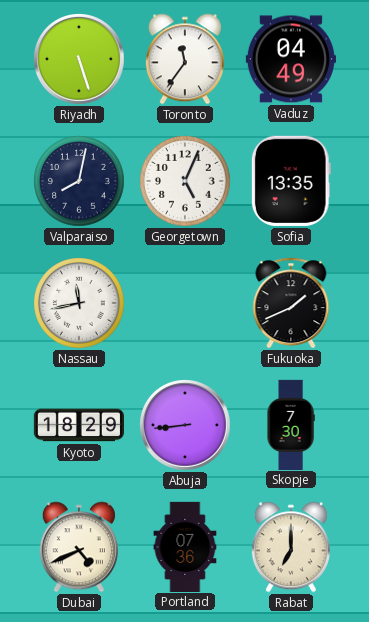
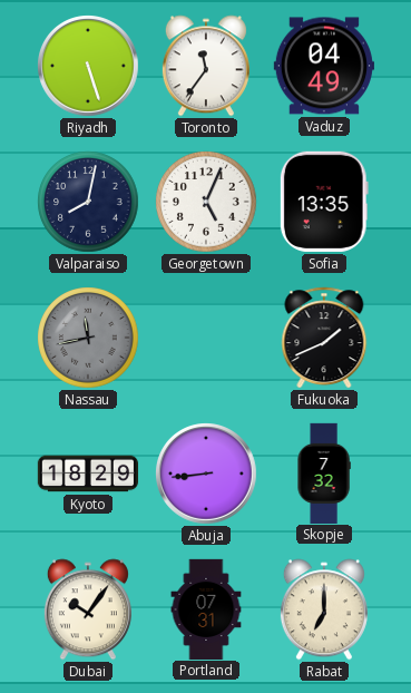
Nassau dial: white -> grey (88, 338)
Skopje: 7:30 -> 7:32 (324, 472)
Dubai: 4:41 -> 10:06 (88, 609)
Portland: 07:36 -> 07:31 (206, 608)
